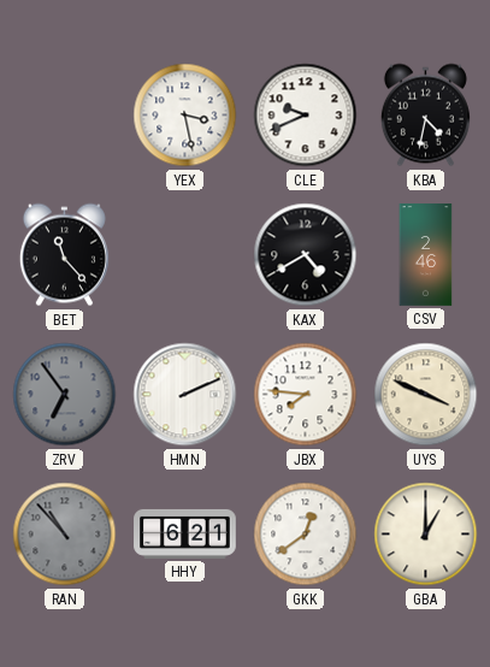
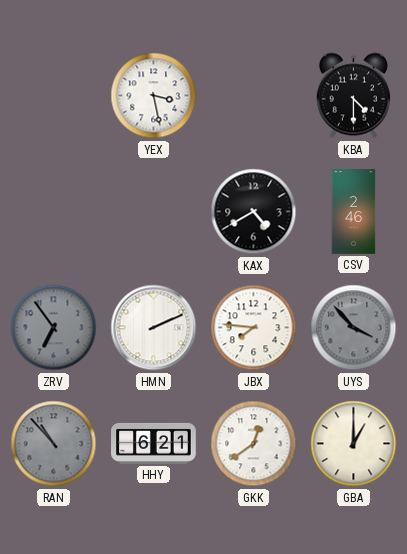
CLE: 9:41 -> none (306, 116)
KBA: 4:32 -> 4:30 (353, 96)
BET: 11:23 -> none (64, 255)
UYS: 3:49 -> 3:53 (354, 328)
UYS dial: cream -> grey (354, 328)
